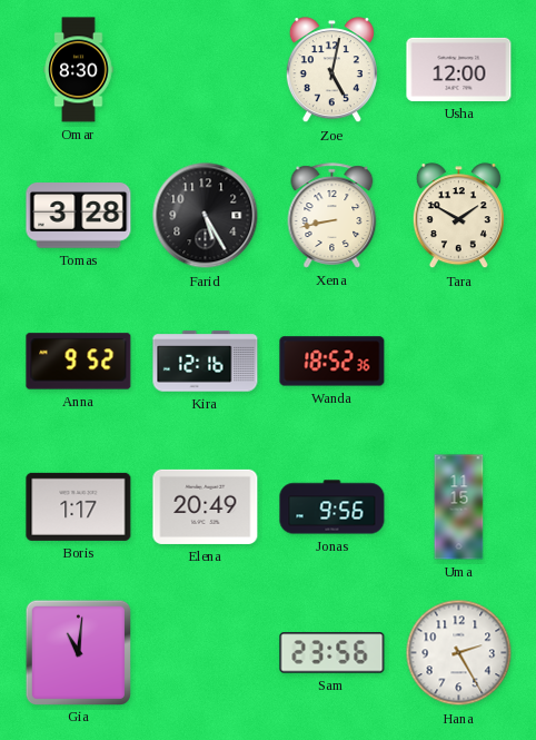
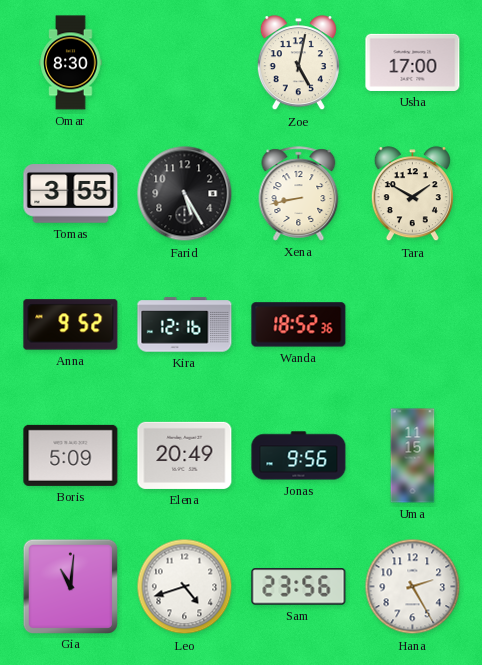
Usha: 12:00 -> 17:00 (413, 62)
Tomas: 3:28 -> 3:55 (71, 194)
Boris: 1:17 -> 5:09 (71, 455)
Leo: none -> 4:42 (185, 587)
